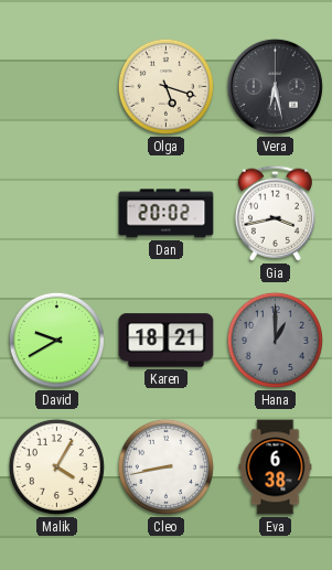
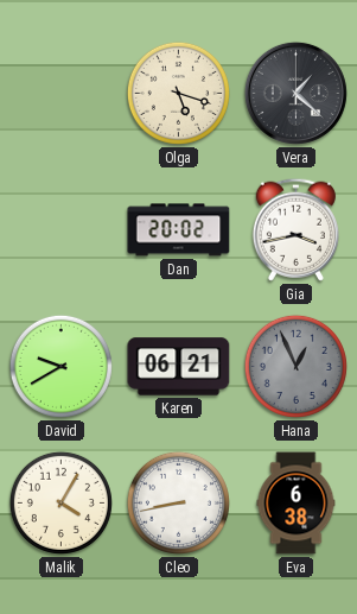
Vera: 6:28 -> 1:22 (295, 93)
Karen: 18:21 -> 06:21 (179, 367)
Hana: 1:00 -> 12:56 (295, 366)
